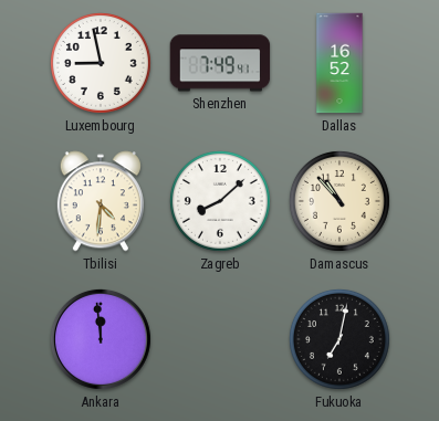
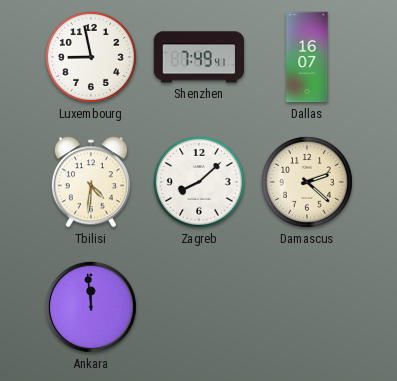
Dallas: 16:52 -> 16:07 (307, 57)
Damascus: 10:53 -> 2:22 (307, 182)
Fukuoka: 7:02 -> none (339, 339)
